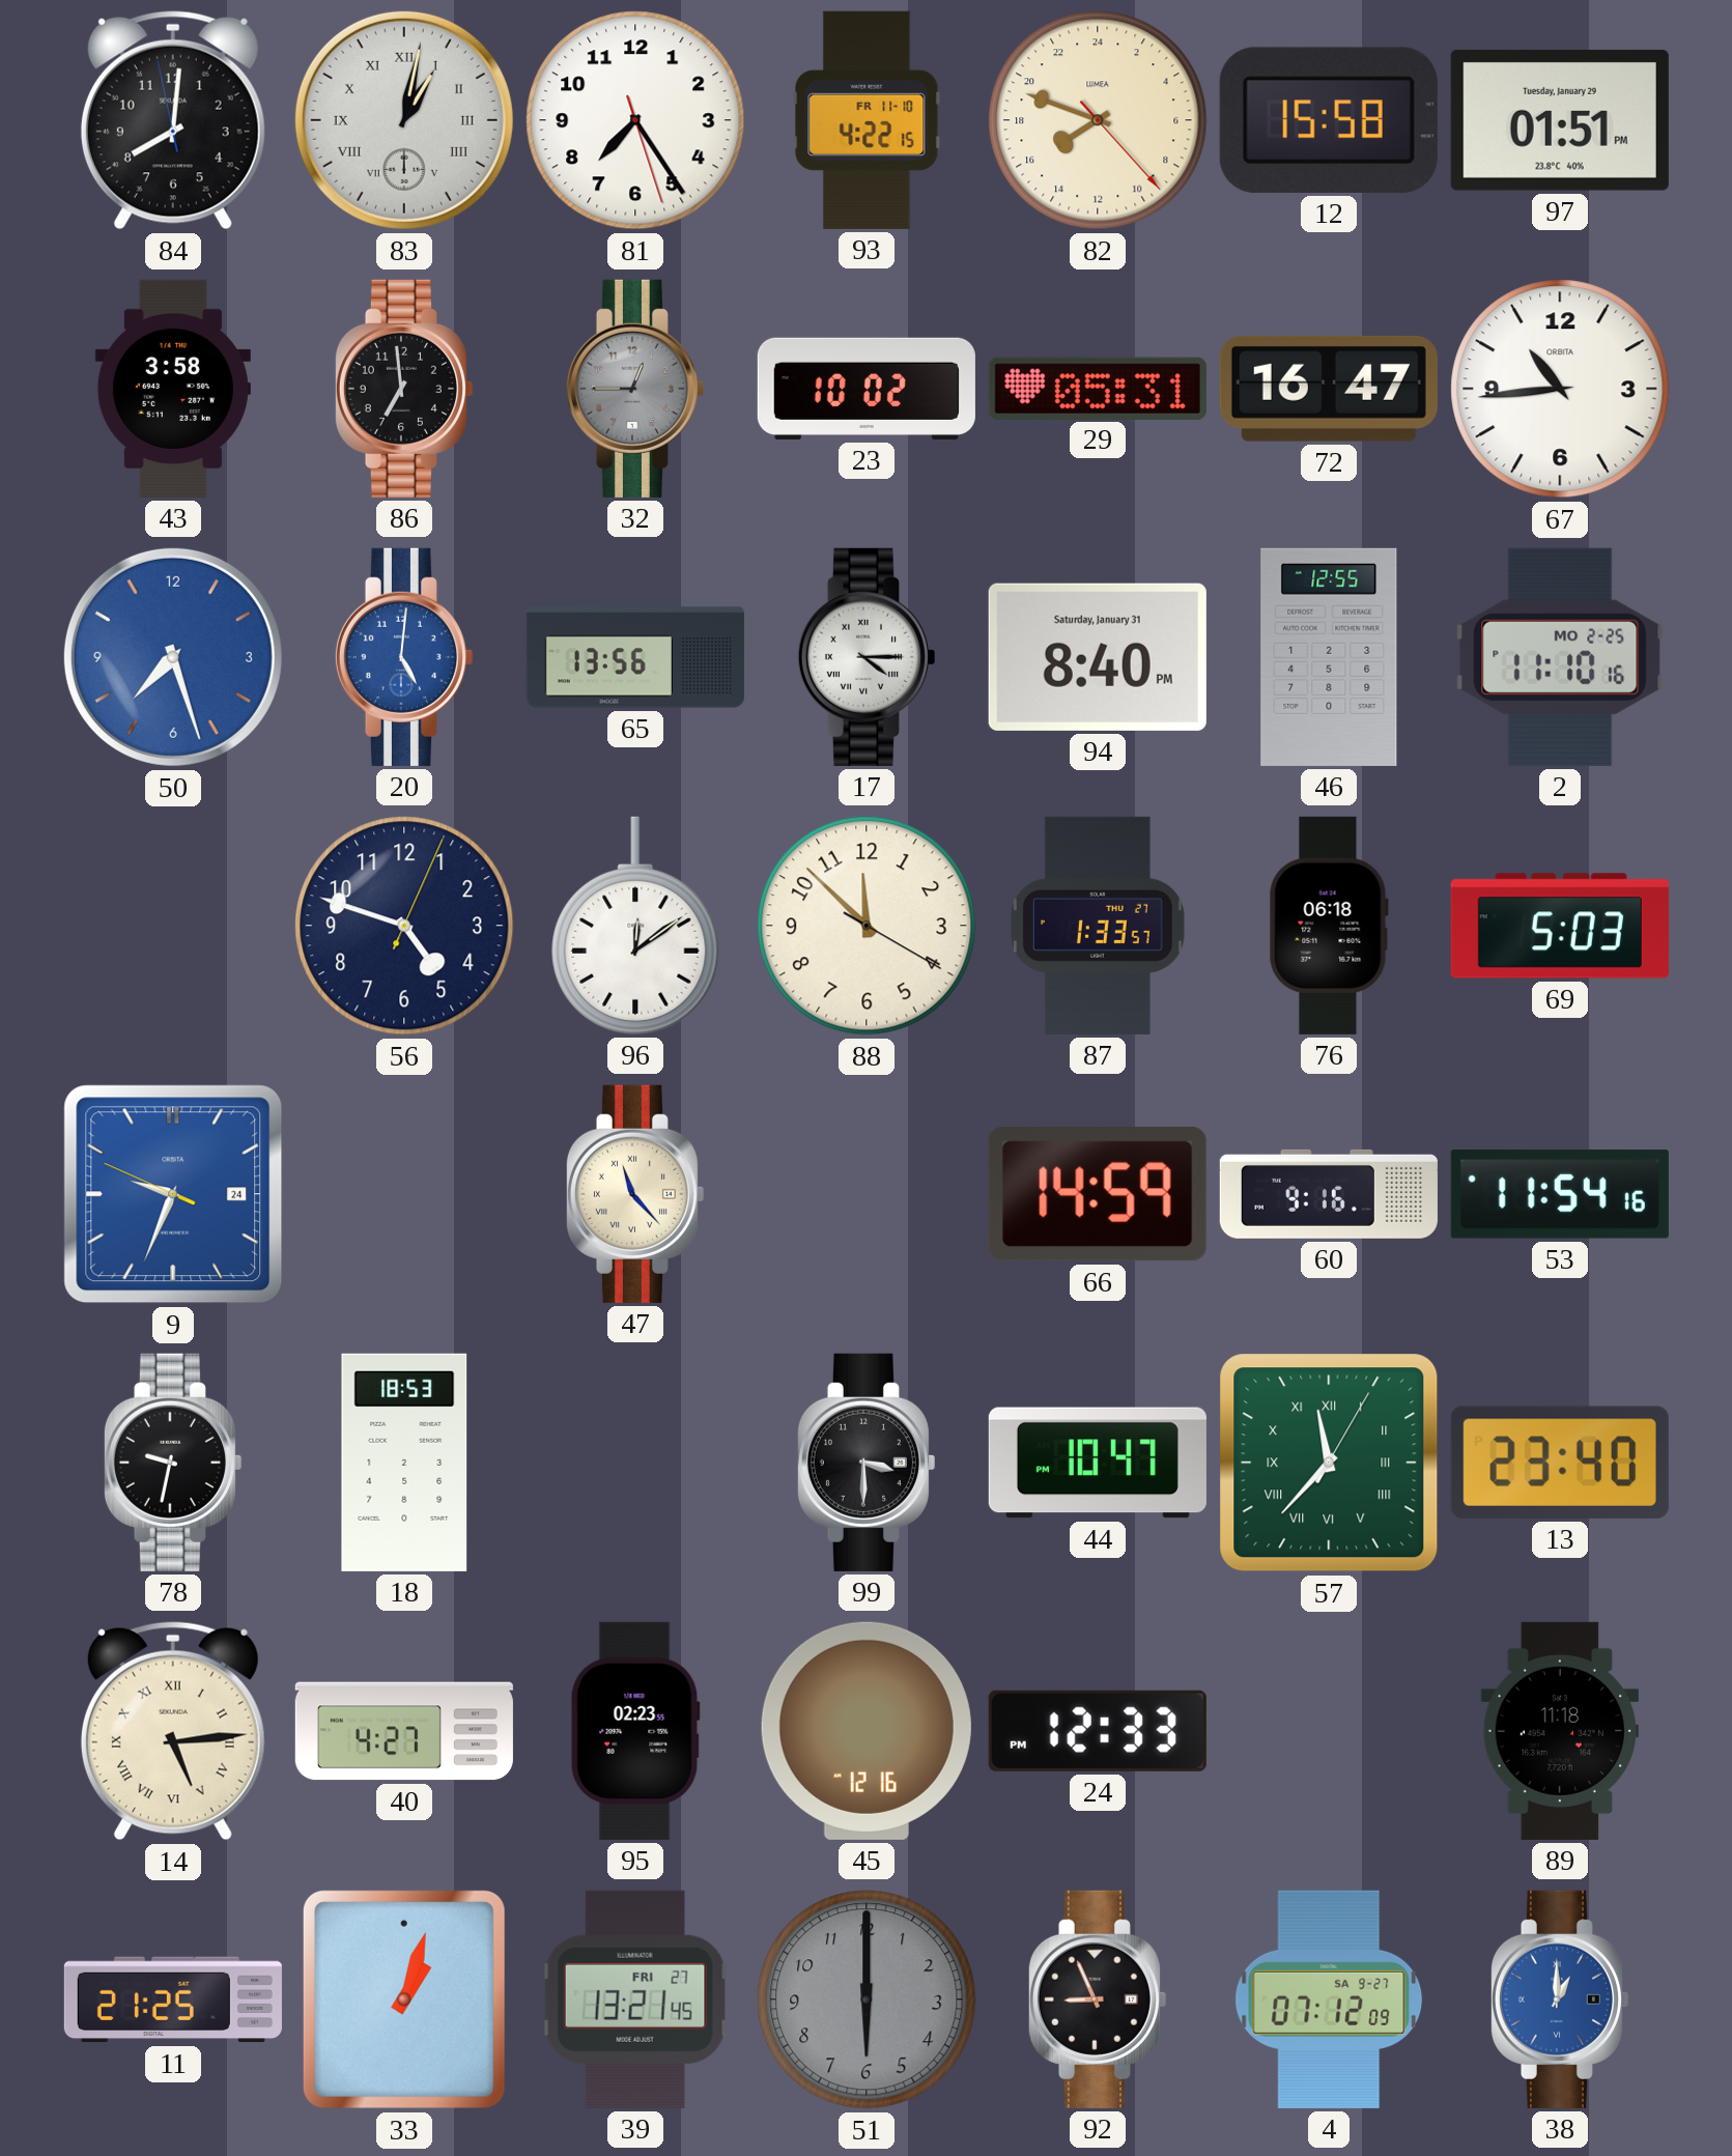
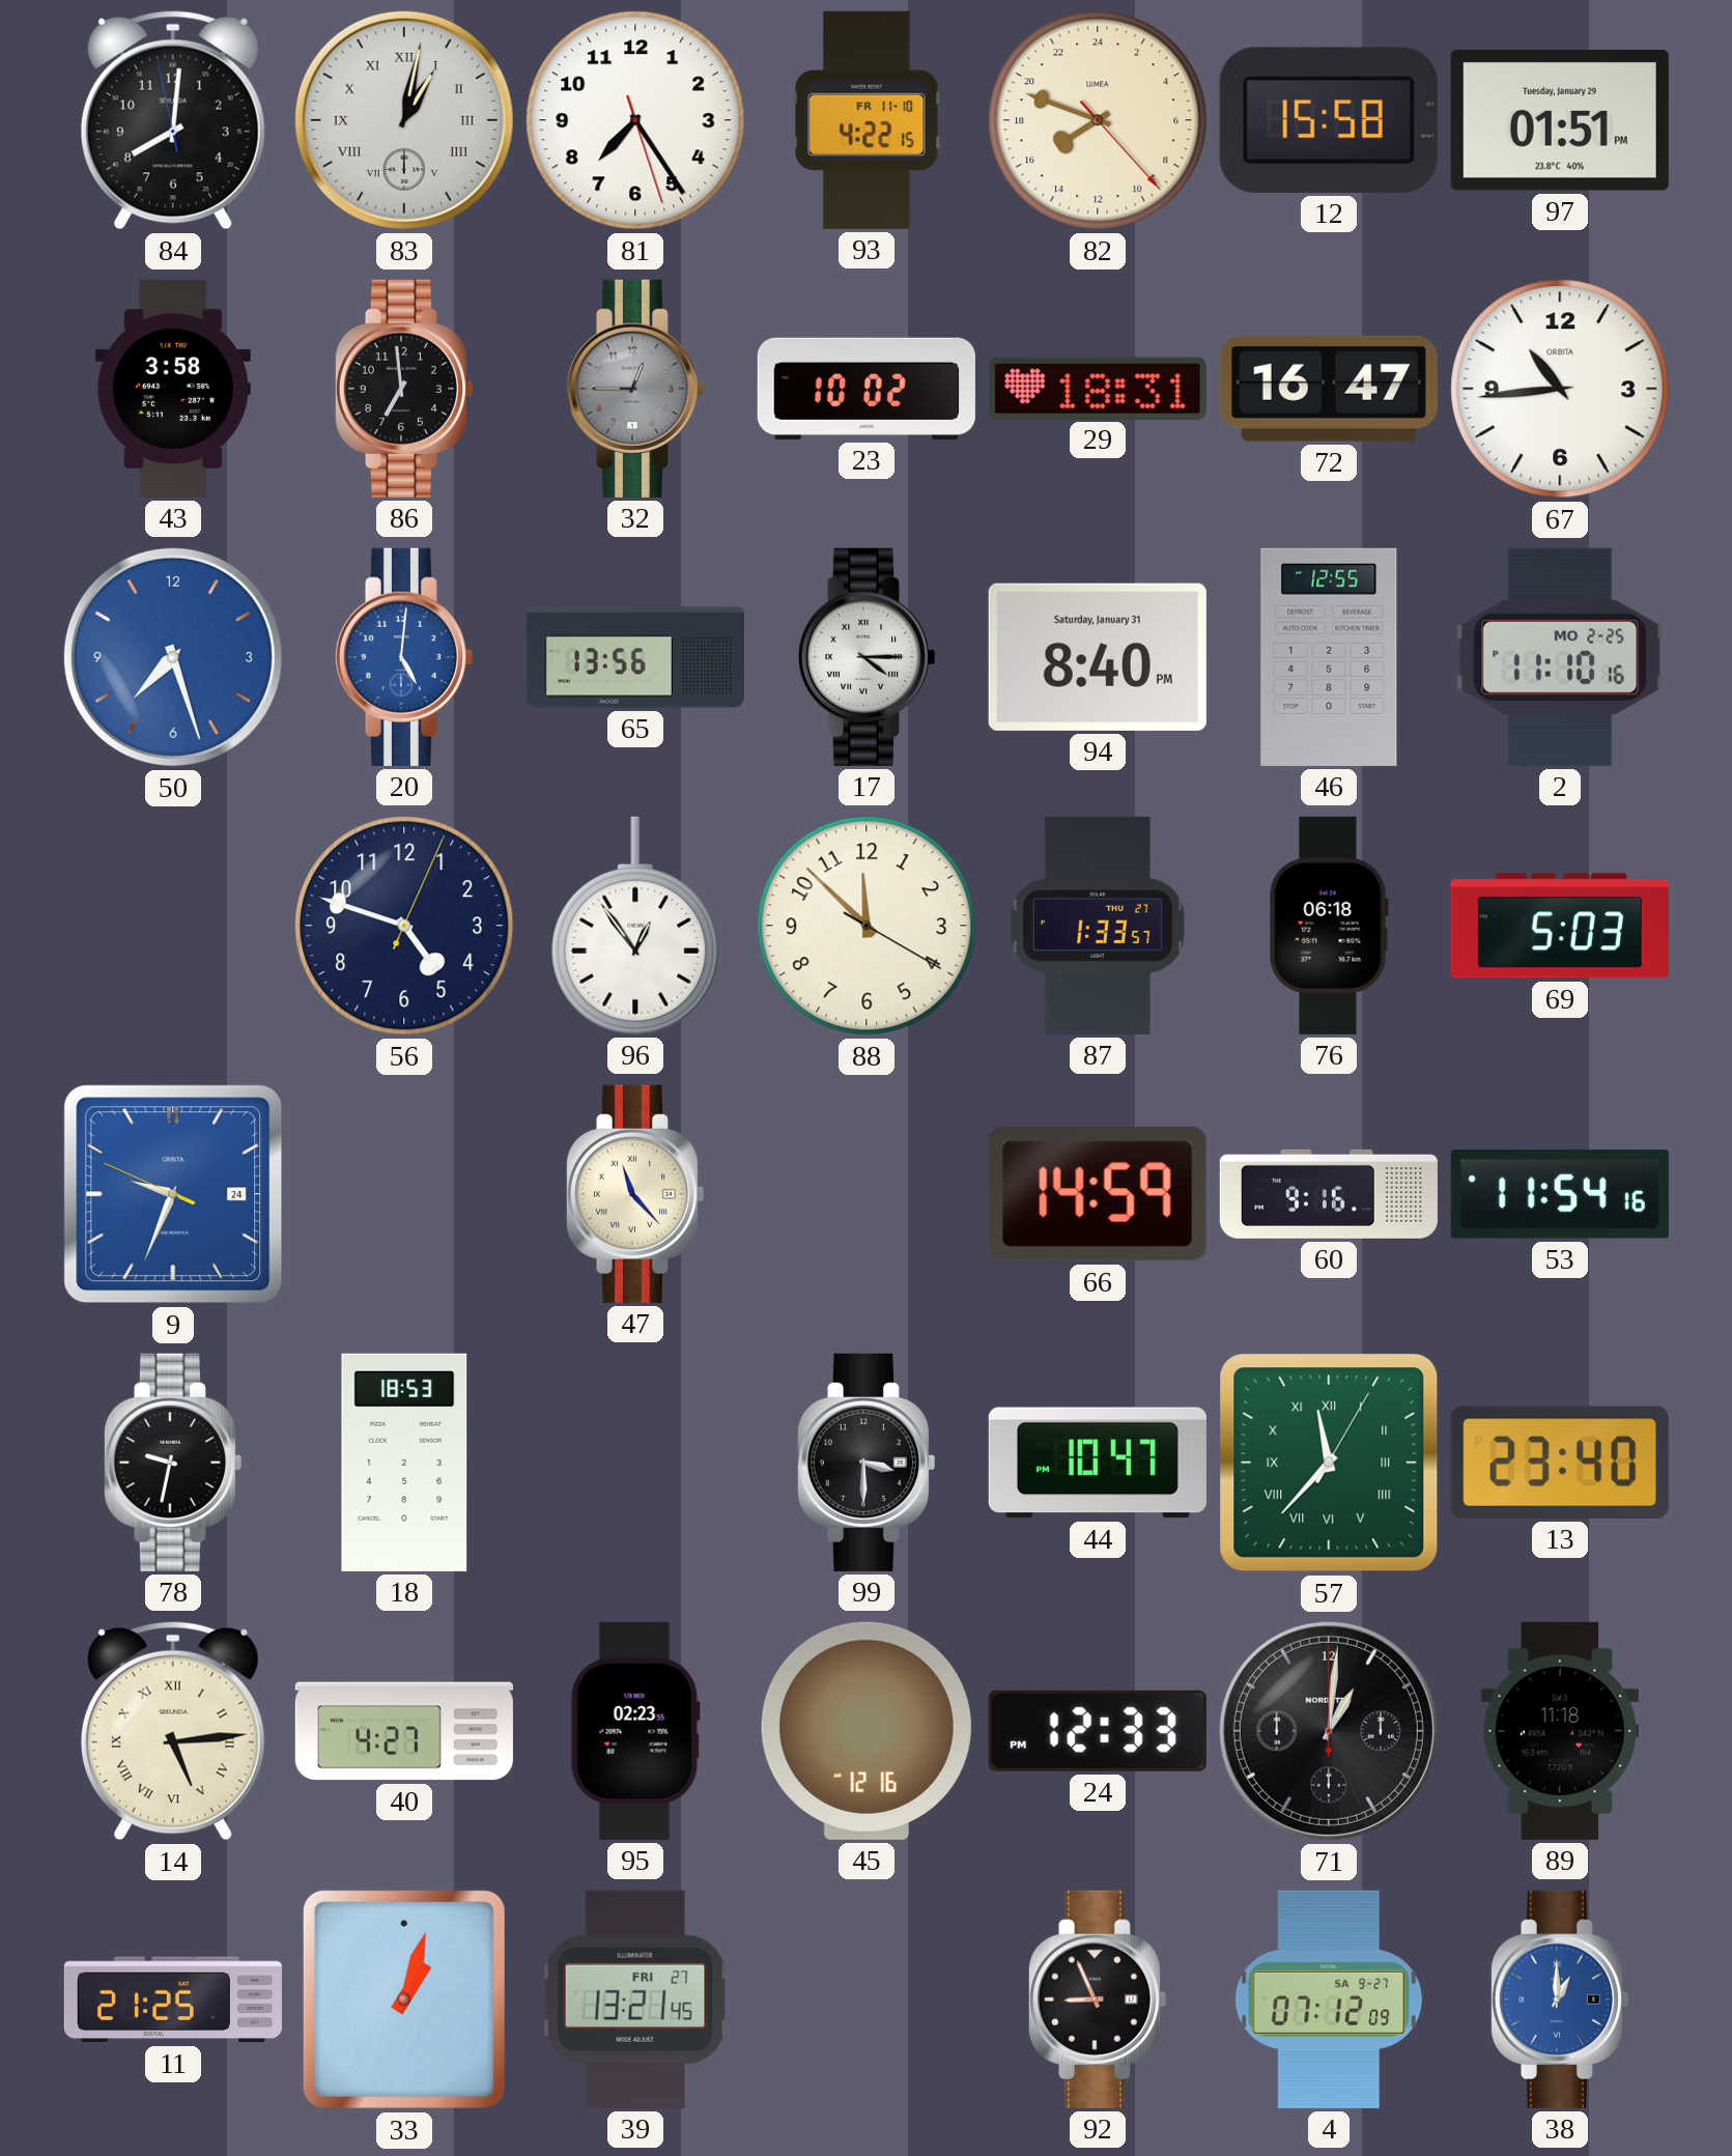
29: 05:31 -> 18:31 (1098, 388)
96: 12:09 -> 12:54 (635, 926)
71: none -> 1:01 (1329, 1731)
51: 6:00 -> none (867, 1999)
